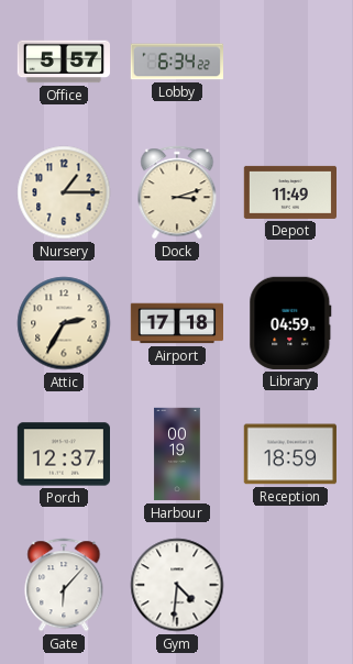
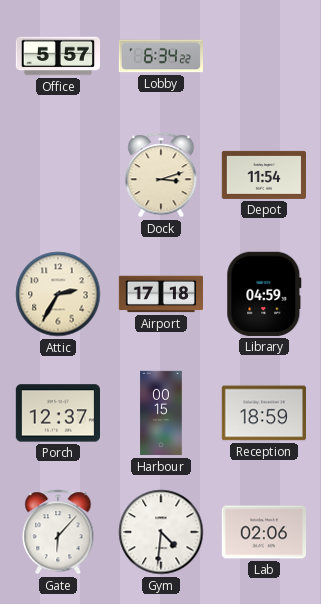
Nursery: 1:15 -> none (64, 192)
Depot: 11:49 -> 11:54 (263, 175)
Harbour: 00:19 -> 00:15 (161, 413)
Lab: none -> 02:06 (263, 532)
